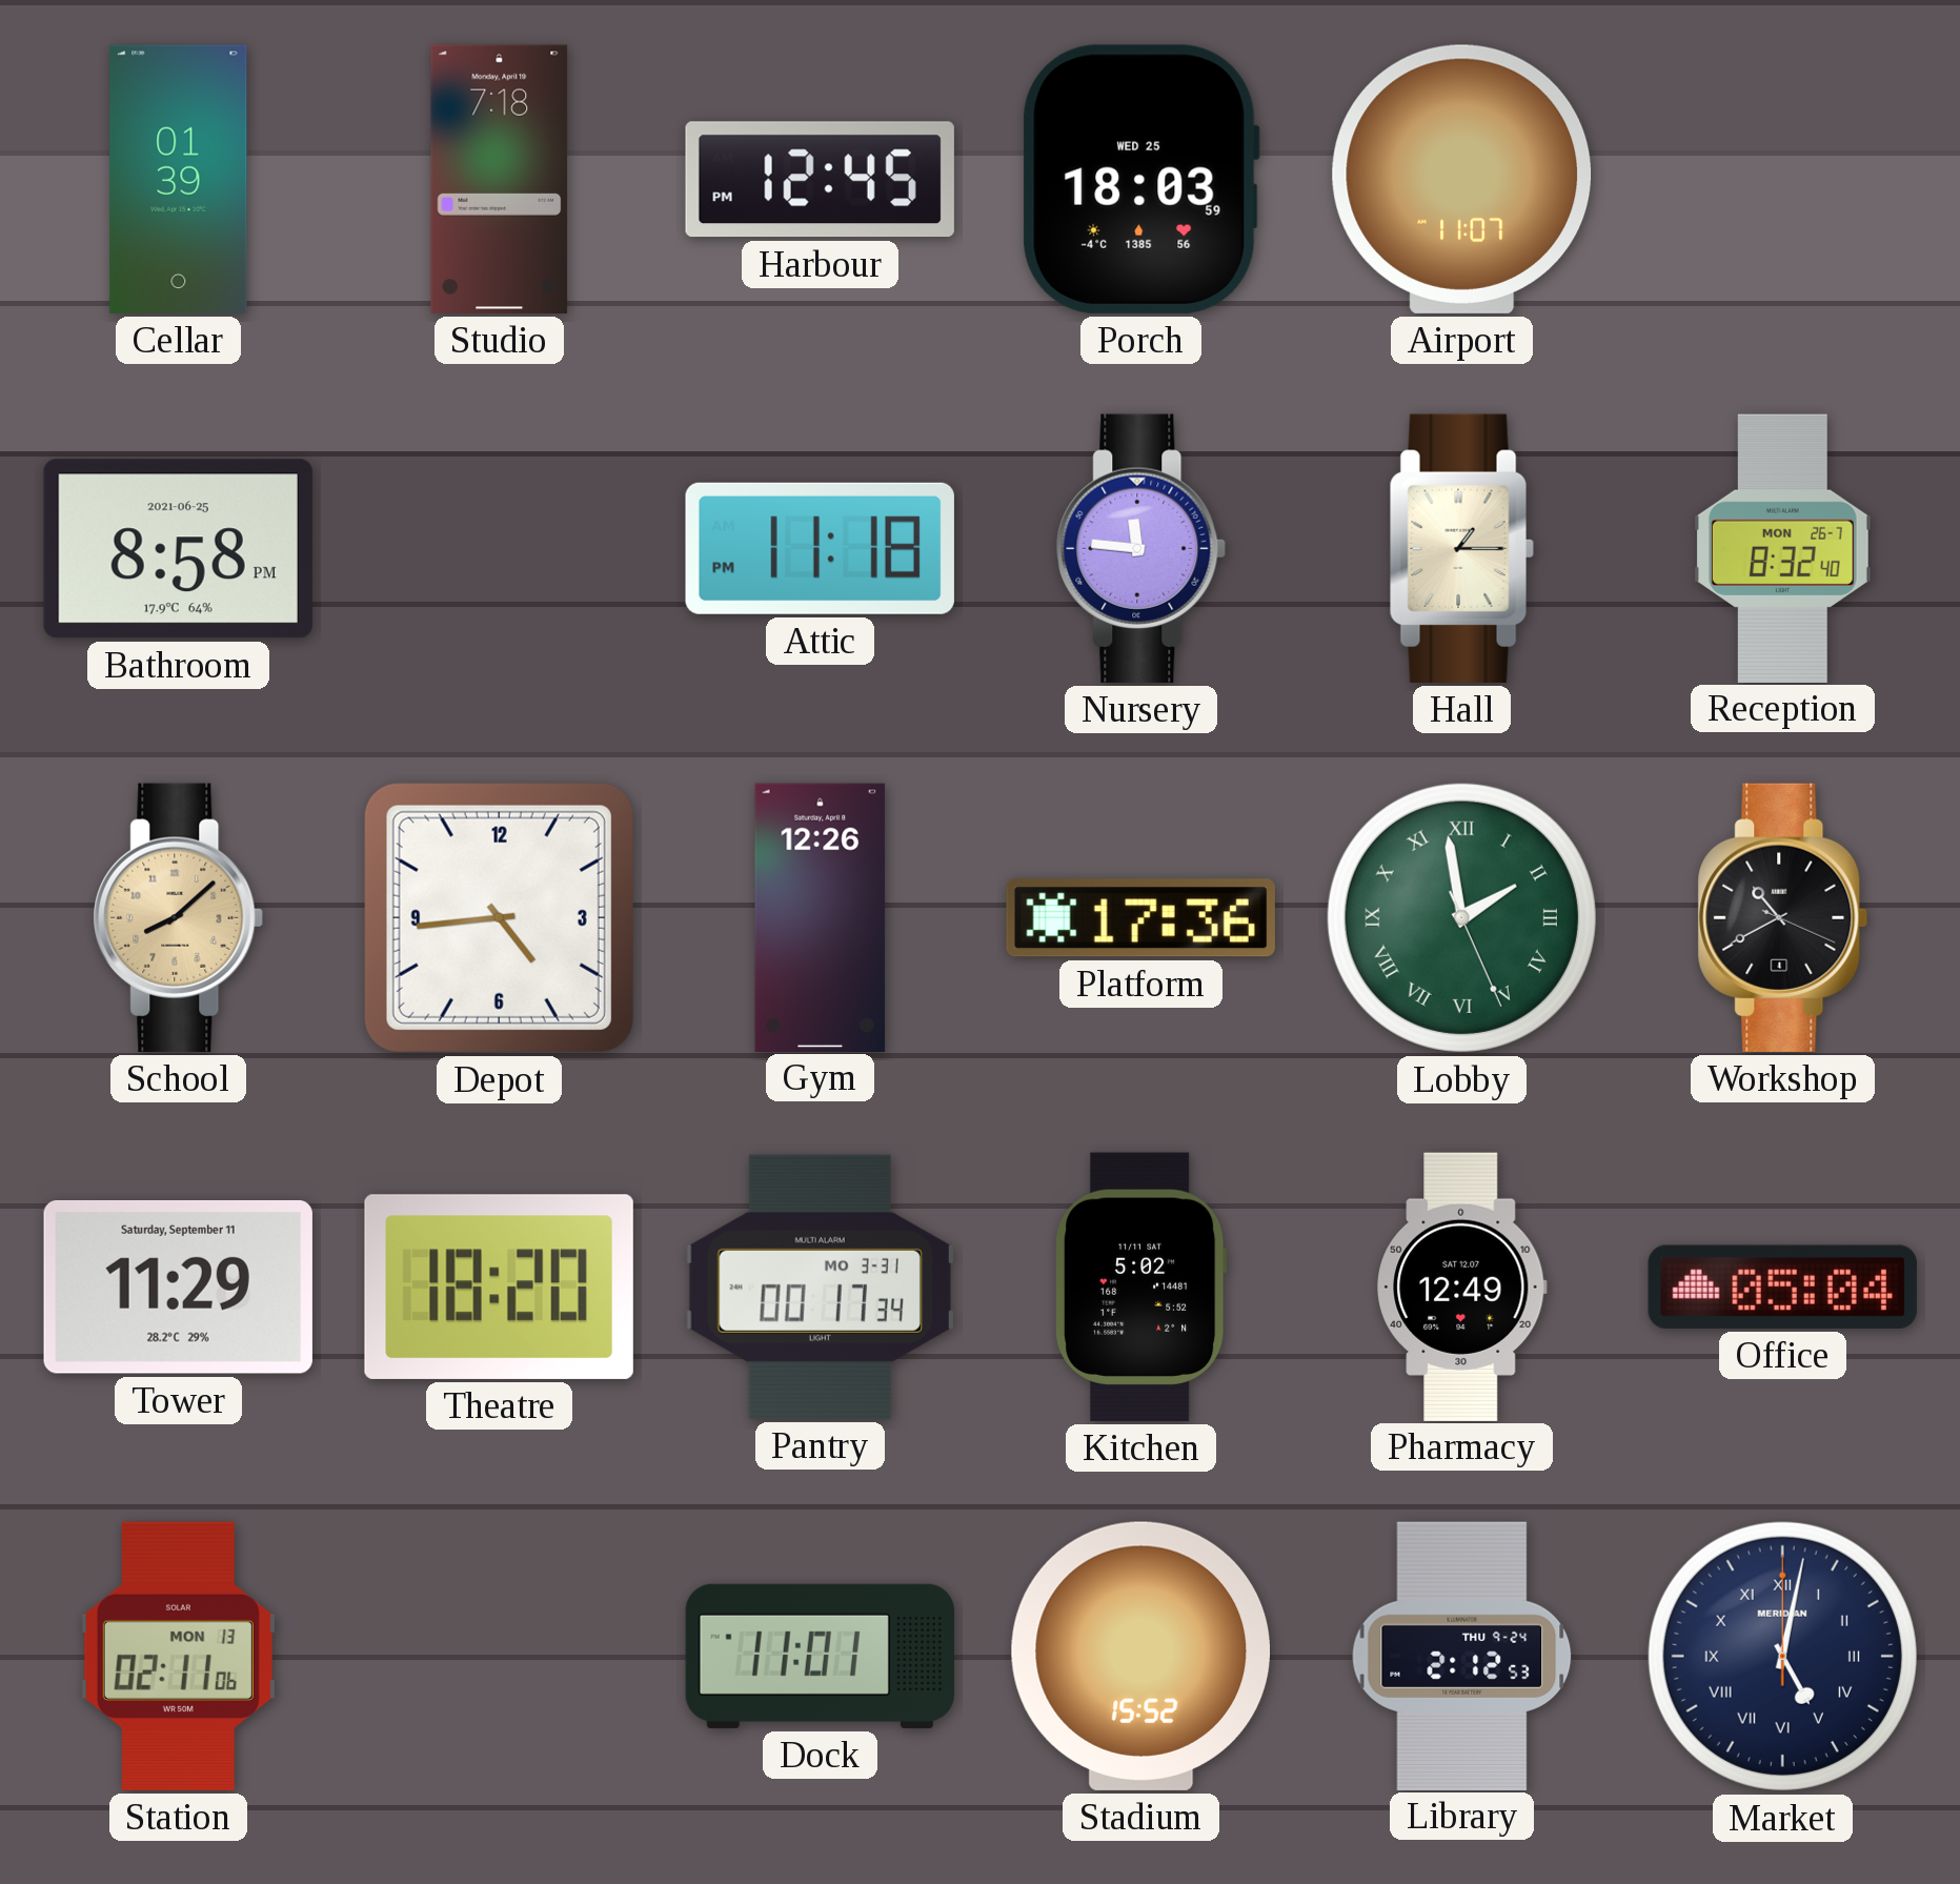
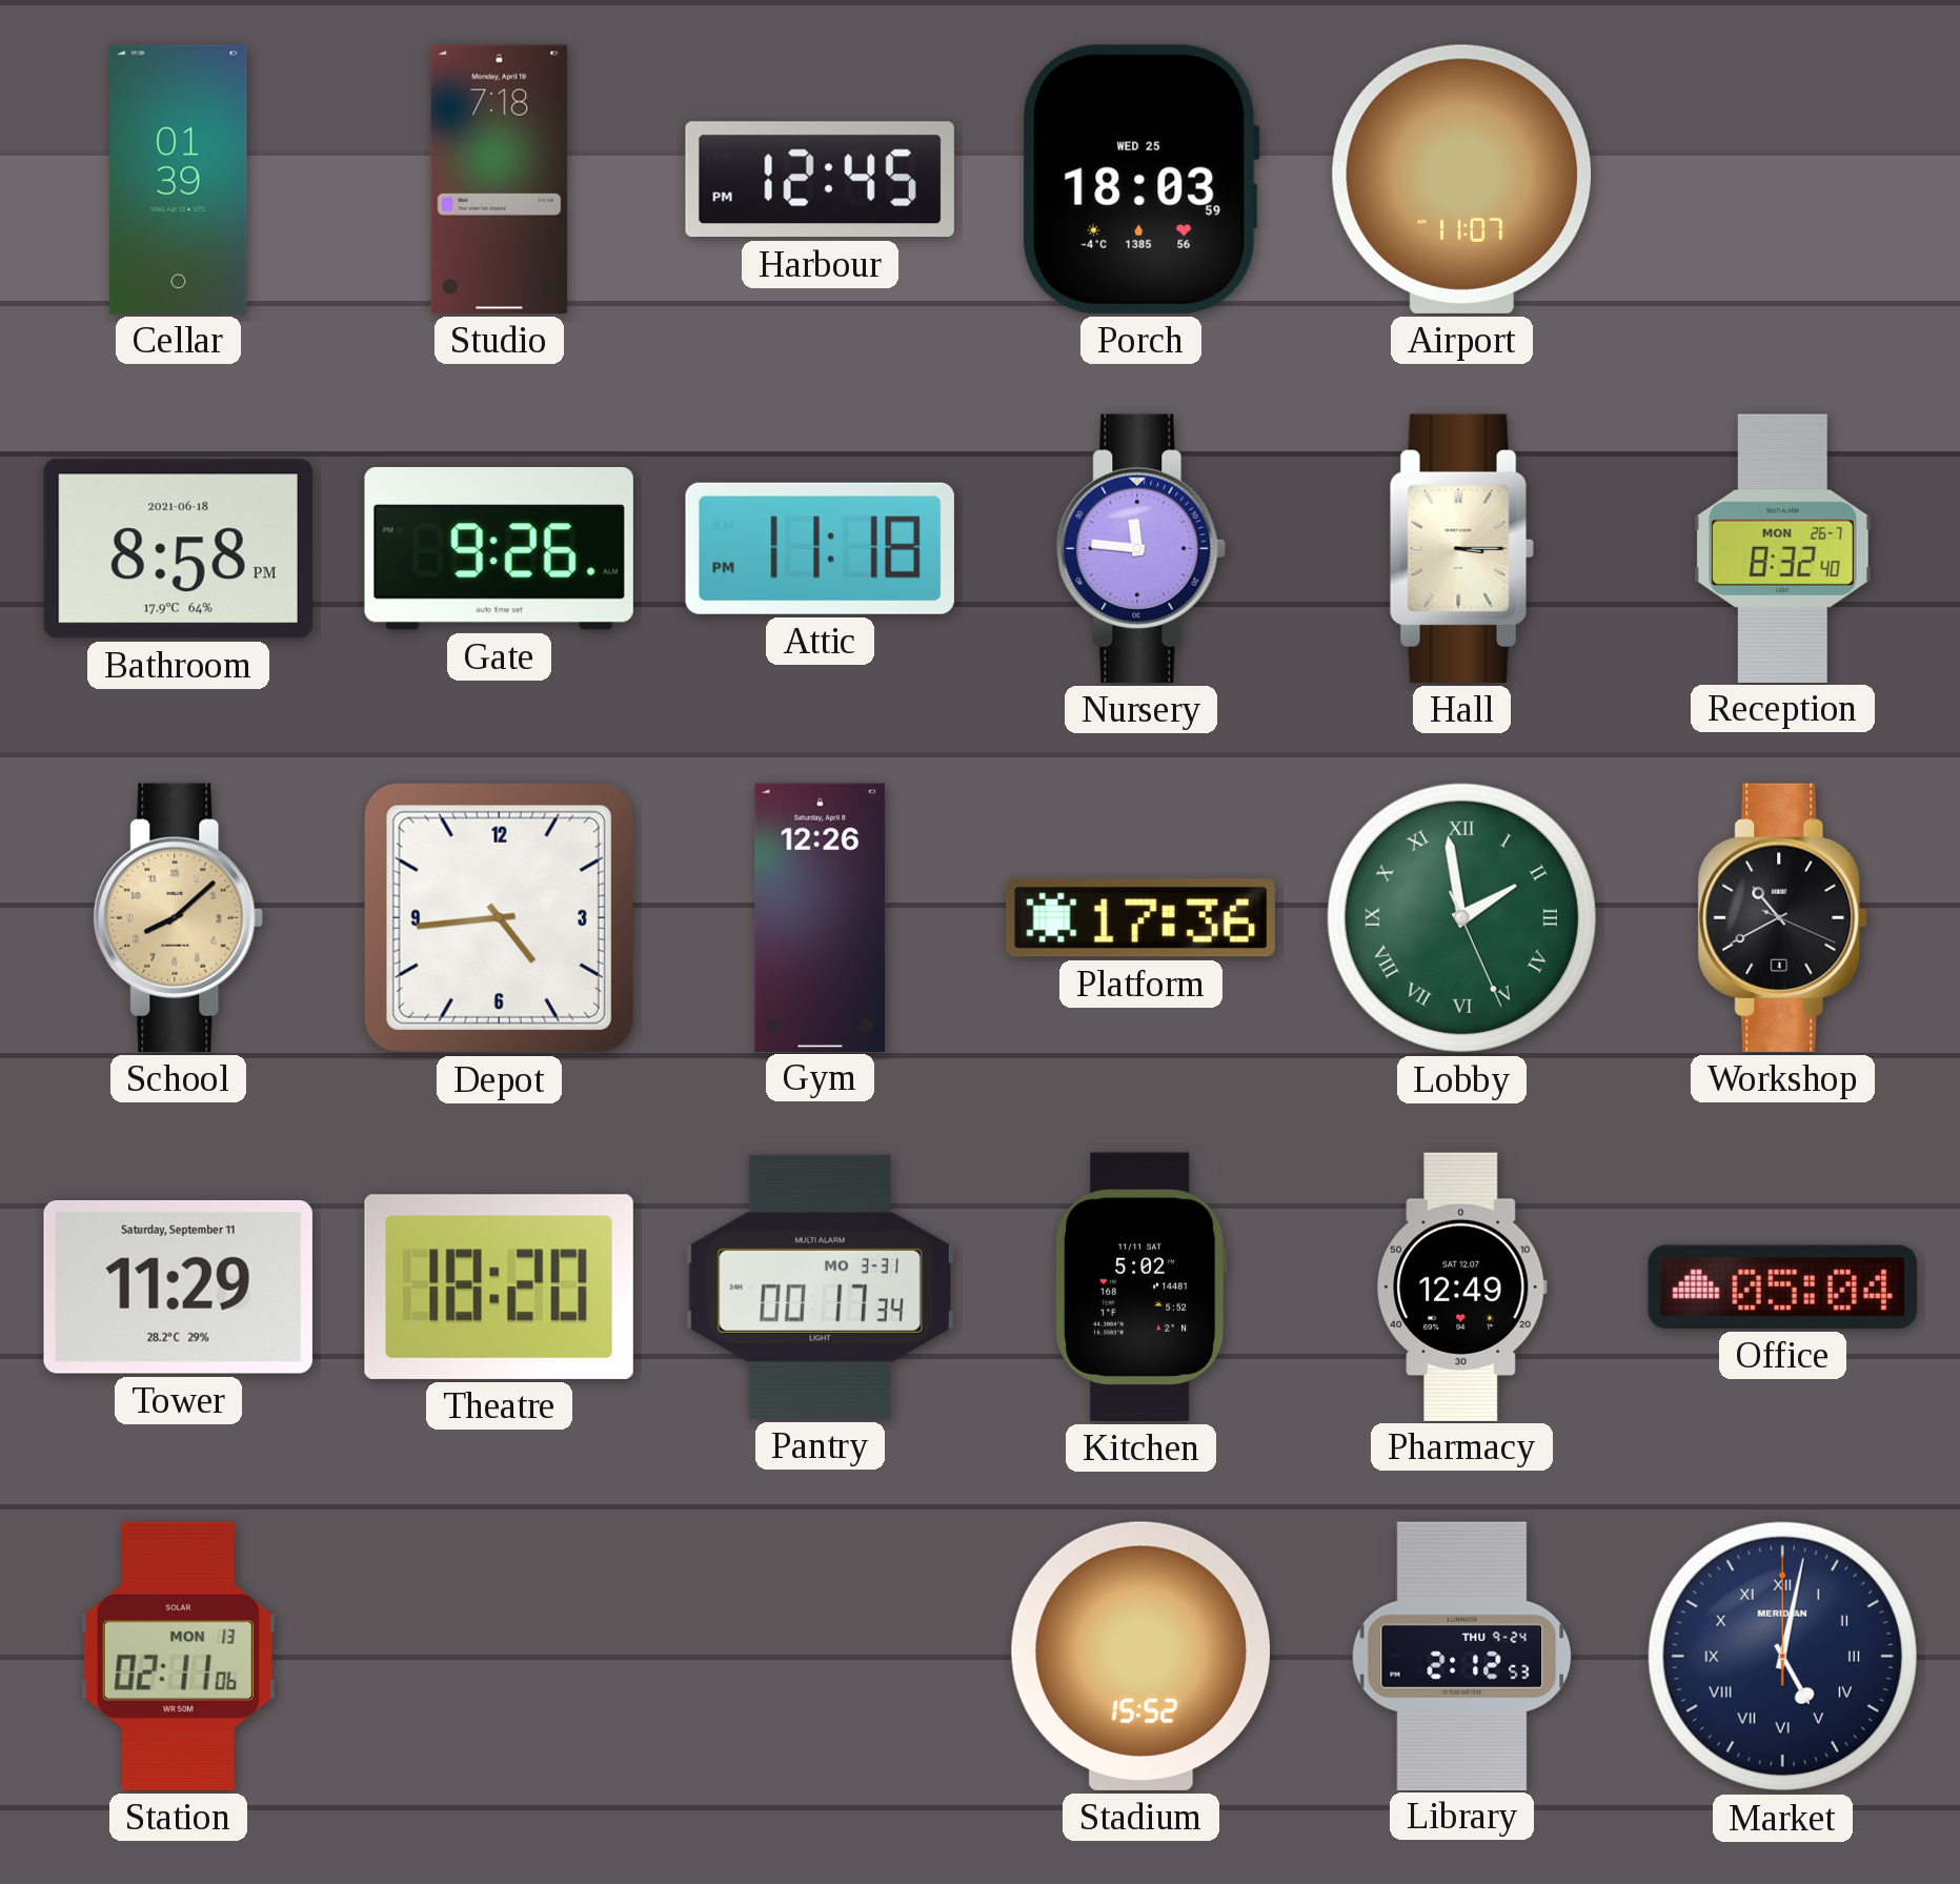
Bathroom date: 2021-06-25 -> 2021-06-18 (178, 549)
Gate: none -> 9:26 (499, 549)
Hall: 1:15 -> 3:15 (1461, 548)
Dock: 11:01 -> none (820, 1656)
